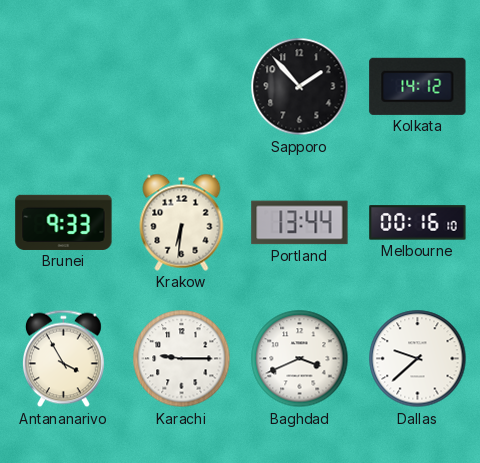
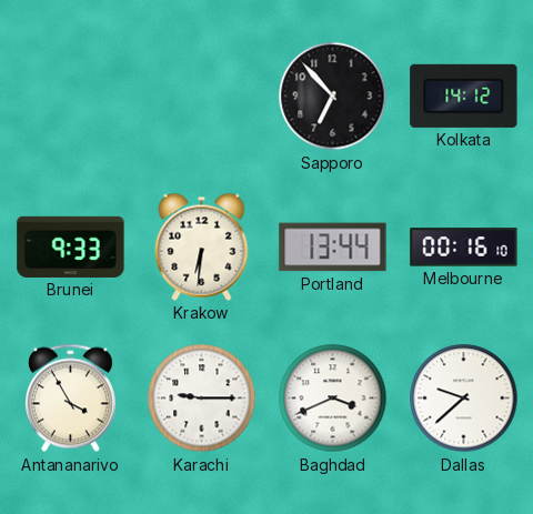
Sapporo: 1:53 -> 6:53 (333, 97)
